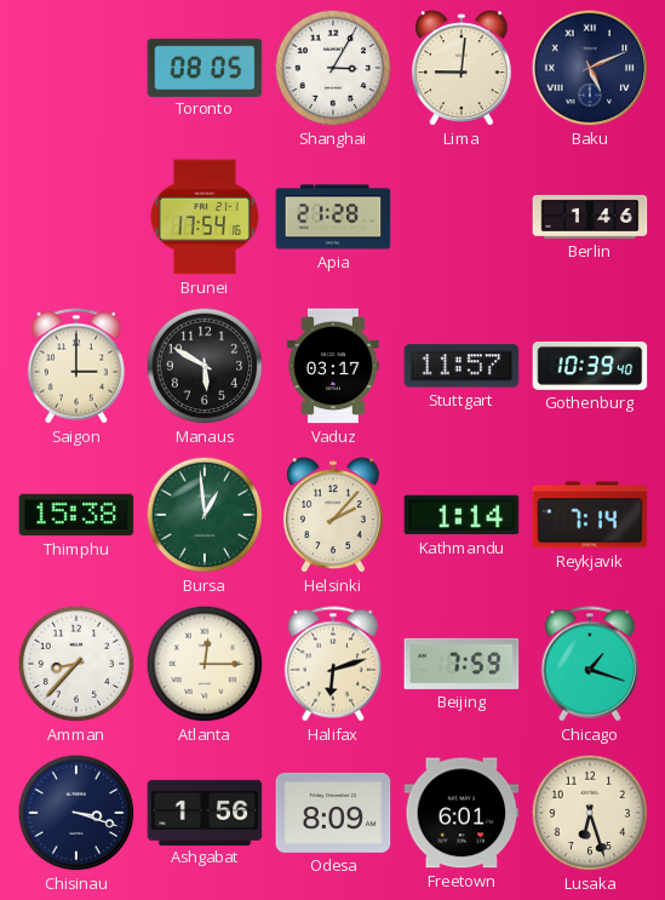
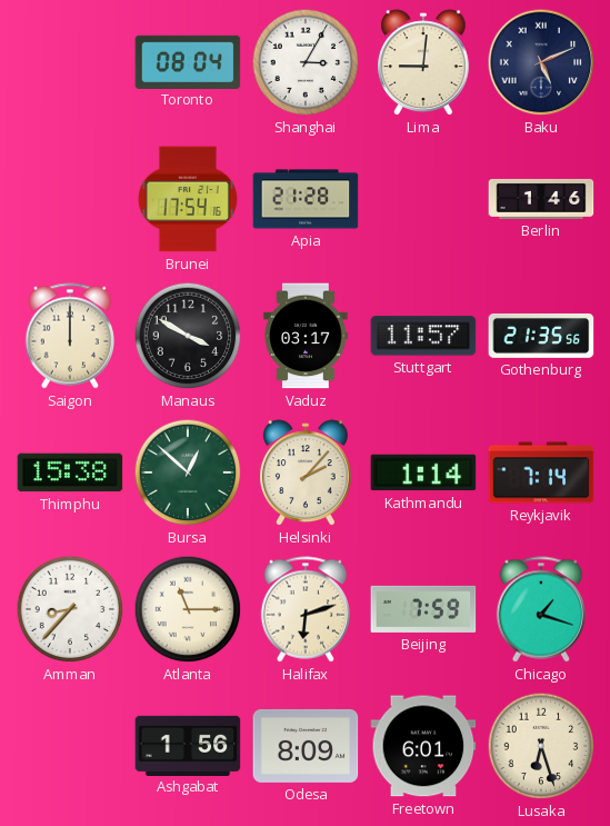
Toronto: 08:05 -> 08:04 (188, 61)
Saigon: 3:00 -> 12:00 (69, 336)
Manaus: 5:50 -> 3:50 (188, 336)
Gothenburg: 10:39 -> 21:35 (541, 336)
Bursa: 12:59 -> 12:52 (188, 472)
Atlanta: 12:15 -> 11:15 (188, 609)
Chisinau: 3:18 -> none (76, 813)
